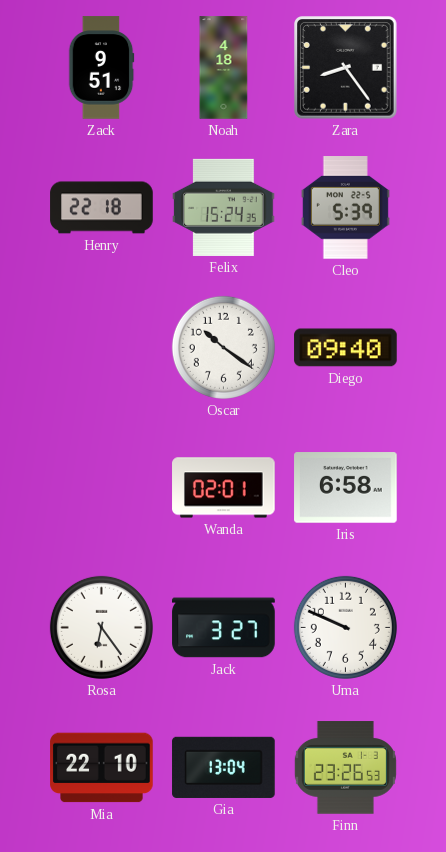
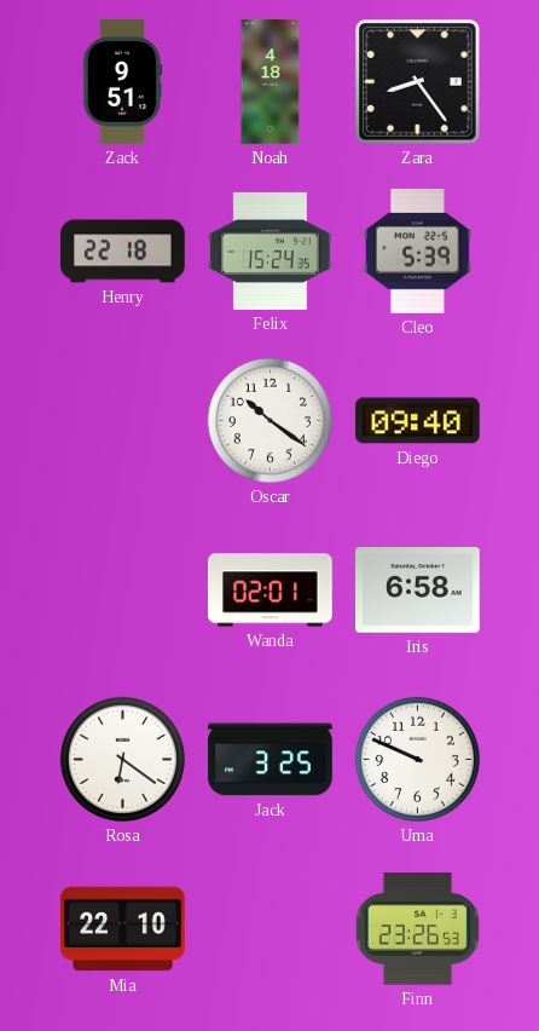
Rosa: 6:24 -> 6:21 (122, 759)
Jack: 3:27 -> 3:25 (271, 760)
Gia: 13:04 -> none (224, 767)
